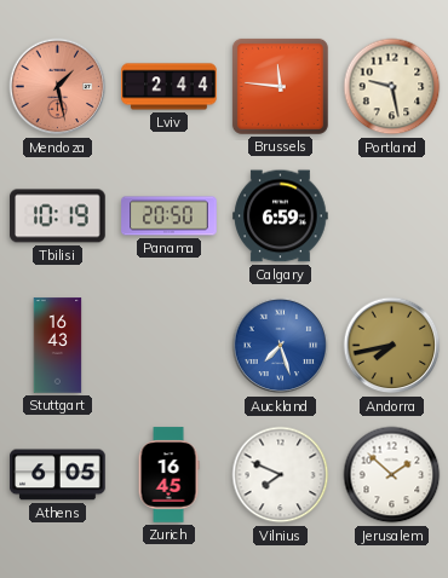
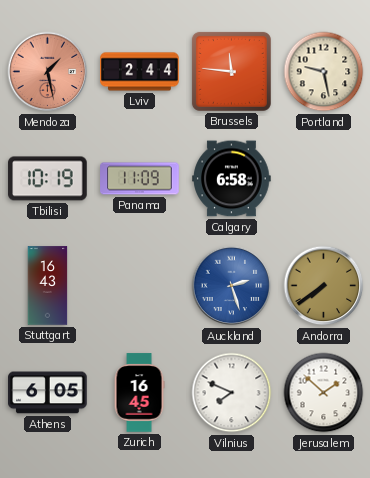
Panama: 20:50 -> 11:09 (140, 179)
Calgary: 6:59 -> 6:58 (232, 179)
Auckland: 7:27 -> 2:27 (232, 286)
Andorra: 7:43 -> 7:39 (324, 286)
